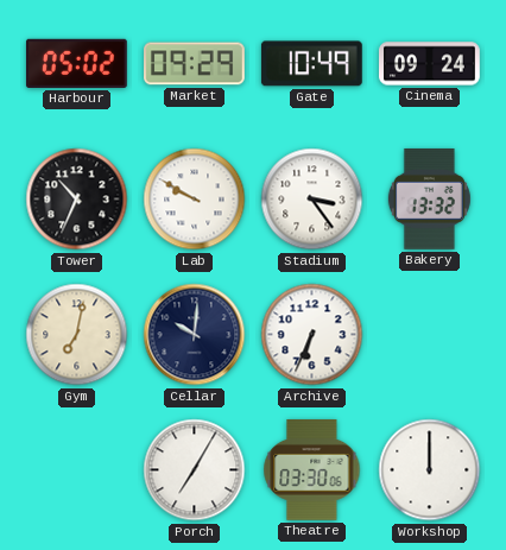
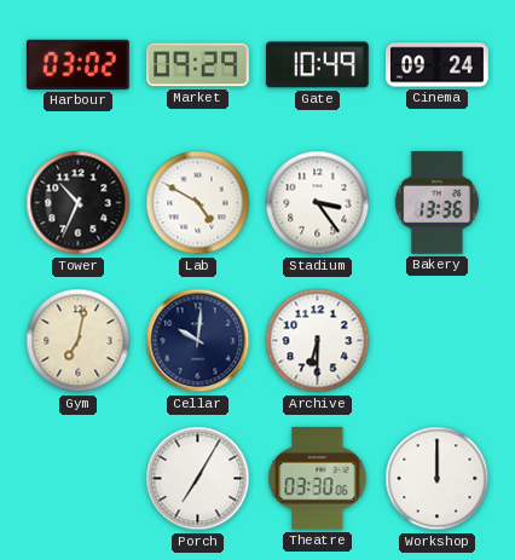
Harbour: 05:02 -> 03:02 (77, 64)
Lab: 9:50 -> 4:50 (198, 203)
Bakery: 13:32 -> 13:36 (436, 202)
Archive: 6:34 -> 6:30 (318, 341)
